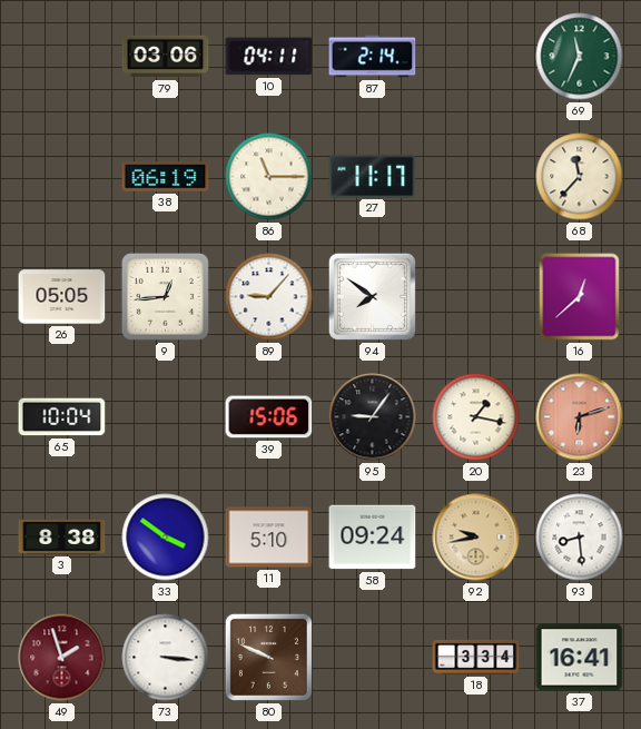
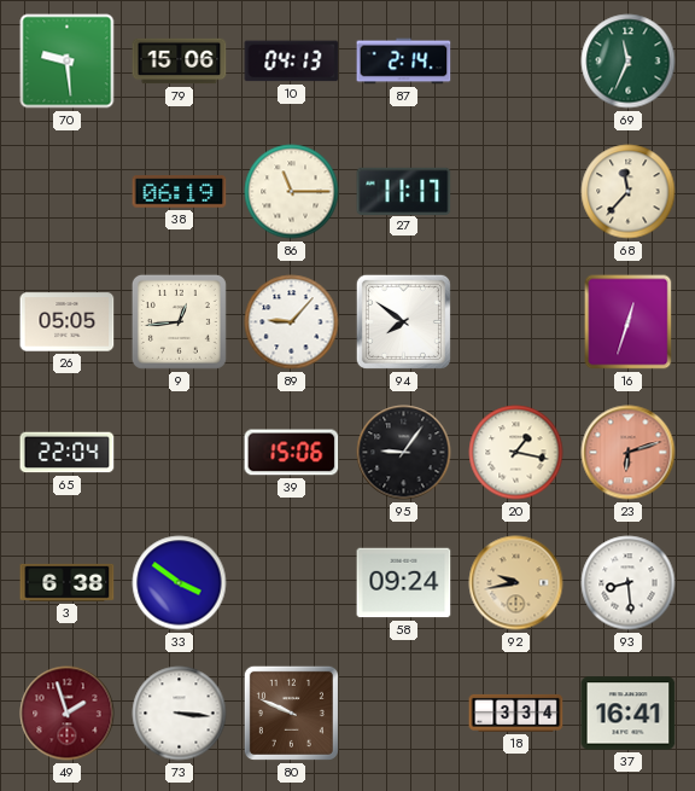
70: none -> 9:29 (68, 62)
79: 03:06 -> 15:06 (180, 62)
10: 04:11 -> 04:13 (292, 62)
16: 12:38 -> 12:33 (629, 322)
65: 10:04 -> 22:04 (68, 453)
3: 8:38 -> 6:38 (68, 582)
11: 5:10 -> none (269, 538)
